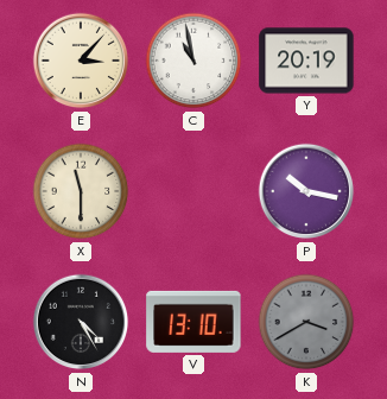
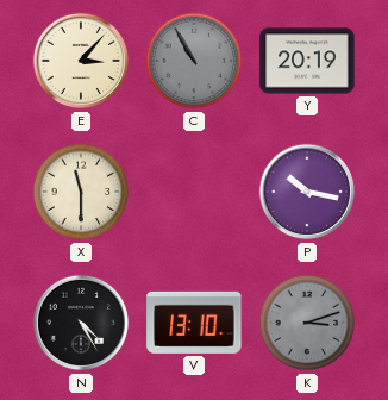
C: 10:58 -> 10:55 (194, 61)
C dial: white -> grey (194, 61)
K: 3:40 -> 3:12 (307, 323)
